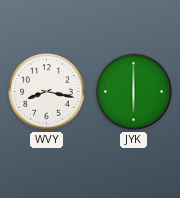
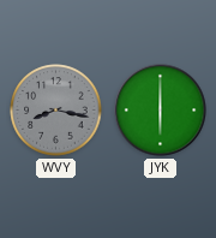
WVY dial: white -> grey (56, 111)
